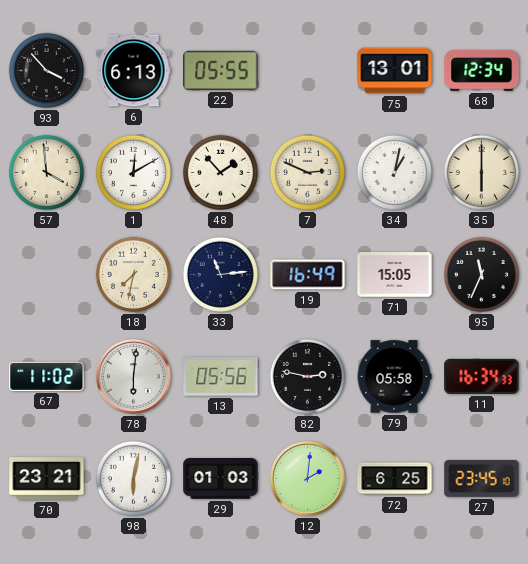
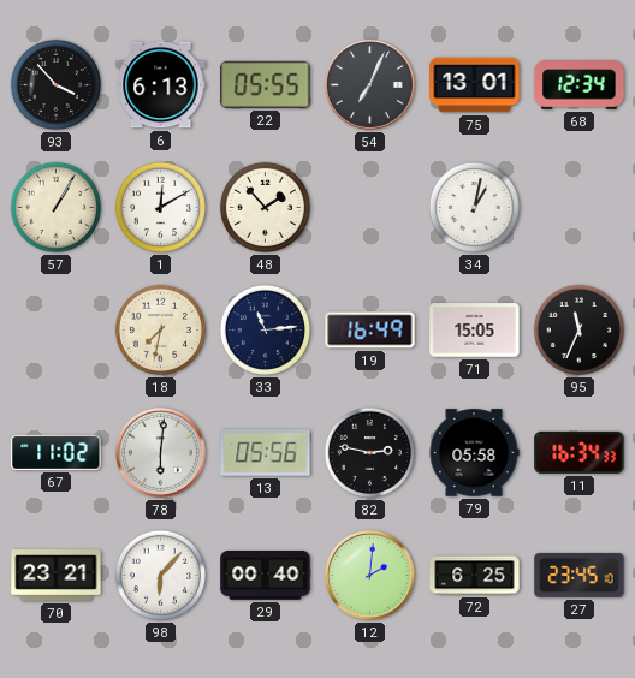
54: none -> 7:04 (370, 85)
57: 3:59 -> 1:05 (55, 207)
7: 2:49 -> none (307, 172)
35: 6:00 -> none (481, 172)
98: 6:02 -> 6:07 (160, 575)
29: 01:03 -> 00:40 (266, 576)
